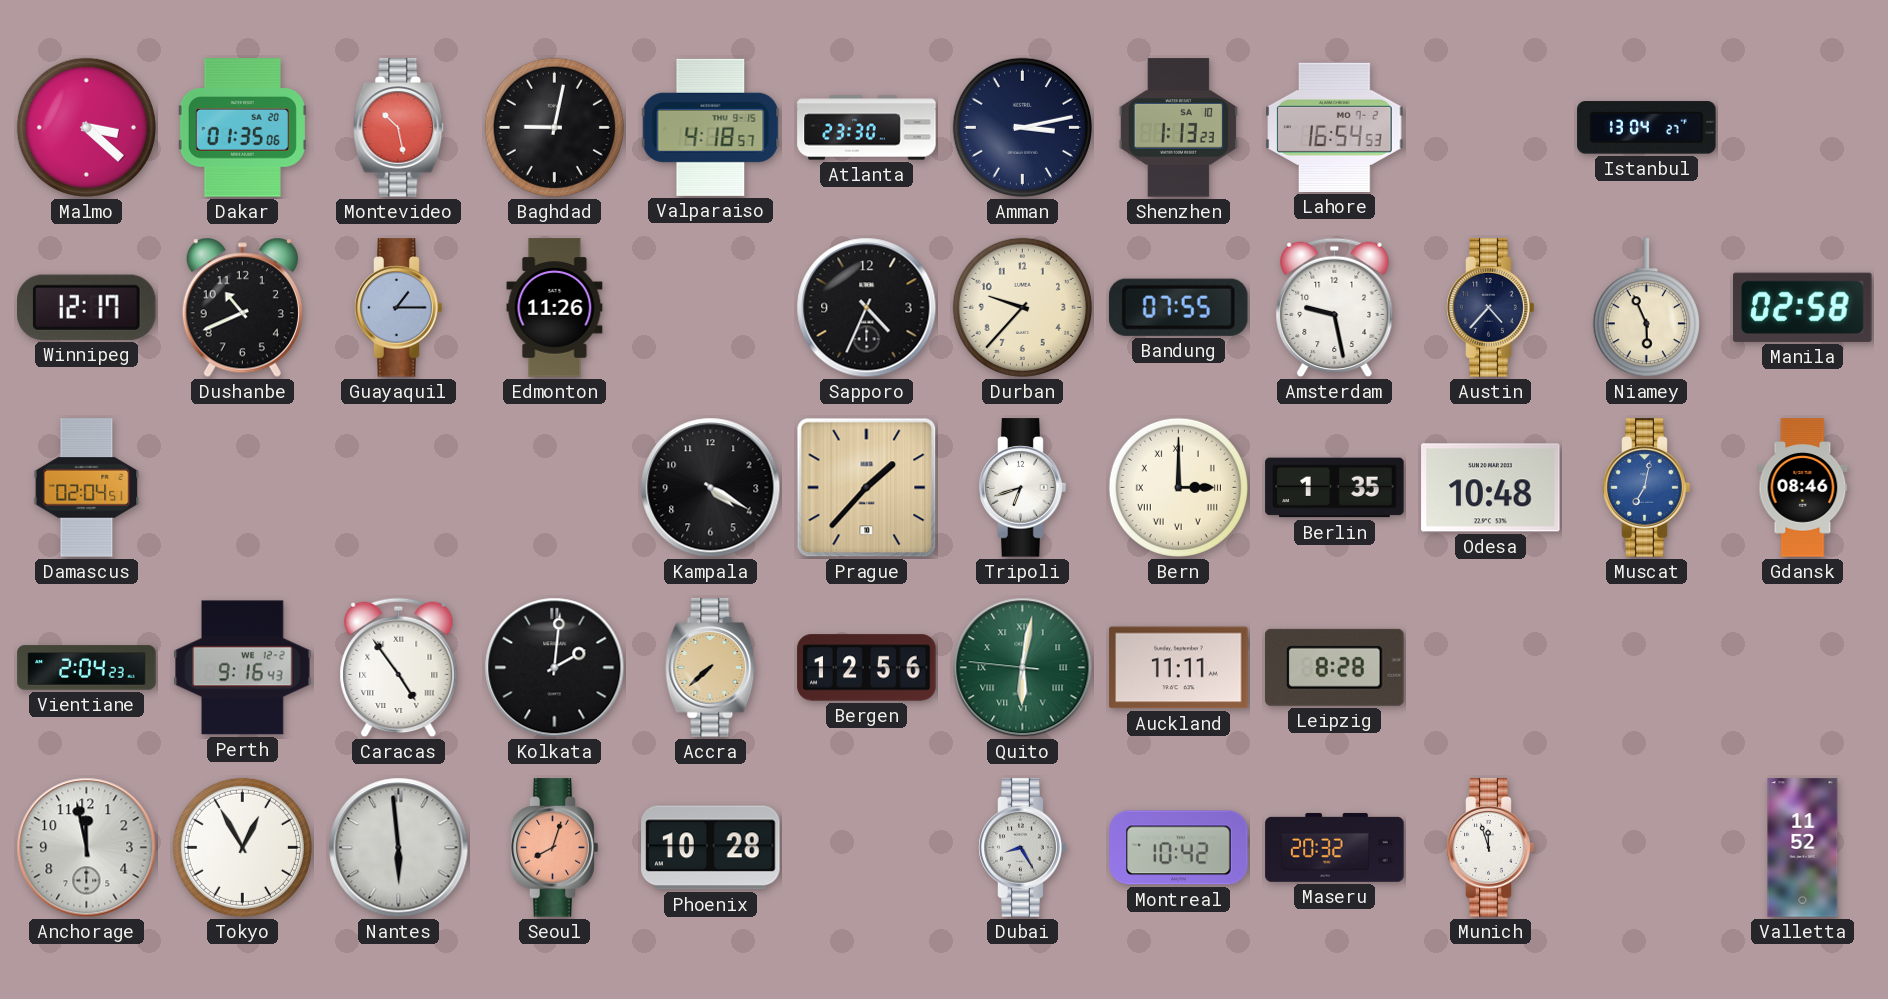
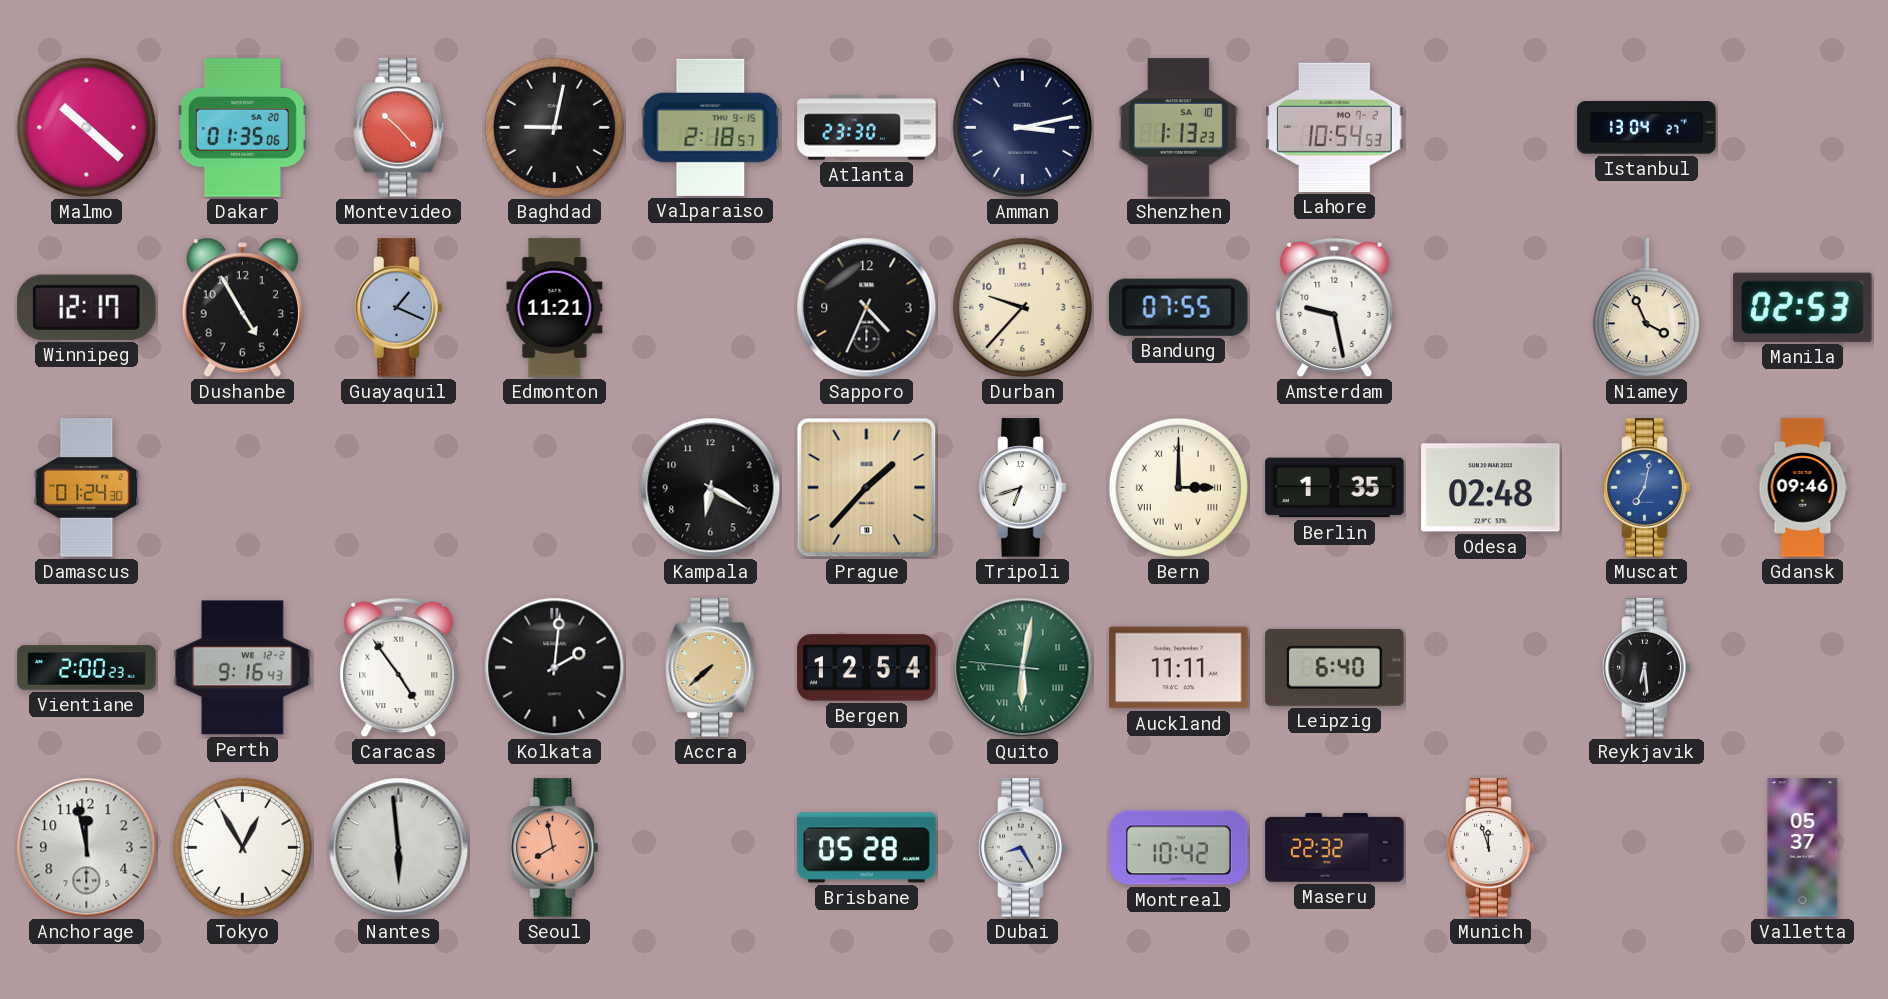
Malmo: 3:22 -> 10:22 (86, 127)
Montevideo: 10:28 -> 10:23 (399, 128)
Valparaiso: 4:18 -> 2:18 (711, 127)
Lahore: 16:54 -> 10:54 (1335, 127)
Dushanbe: 10:41 -> 4:55 (242, 308)
Guayaquil: 1:15 -> 1:19 (399, 308)
Edmonton: 11:26 -> 11:21 (555, 308)
Austin: 4:37 -> none (1491, 308)
Niamey: 5:56 -> 3:56 (1646, 308)
Manila: 02:58 -> 02:53 (1803, 307)
Damascus: 02:04 -> 01:24 (87, 488)
Kampala: 4:20 -> 6:20 (711, 488)
Odesa: 10:48 -> 02:48 (1491, 488)
Gdansk: 08:46 -> 09:46 (1803, 488)
Vientiane: 2:04 -> 2:00 (87, 668)
Bergen: 12:56 -> 12:54 (867, 668)
Leipzig: 8:28 -> 6:40 (1335, 667)
Reykjavik: none -> 6:29 (1647, 668)
Seoul: 8:03 -> 7:58 (555, 848)
Phoenix: 10:28 -> none (711, 848)
Brisbane: none -> 05:28 (867, 848)
Maseru: 20:32 -> 22:32 (1335, 847)
Valletta: 11:52 -> 05:37 (1803, 848)
